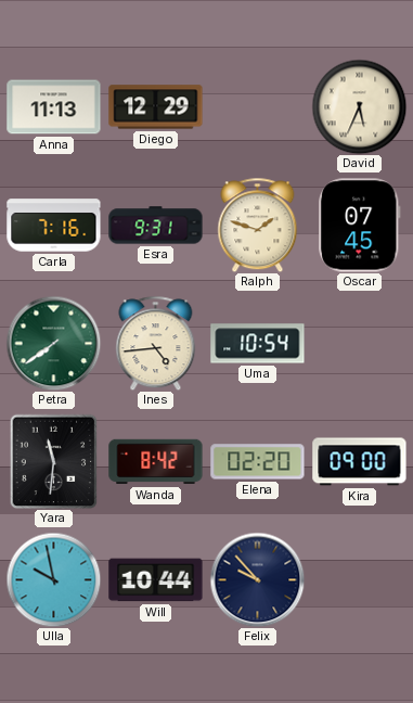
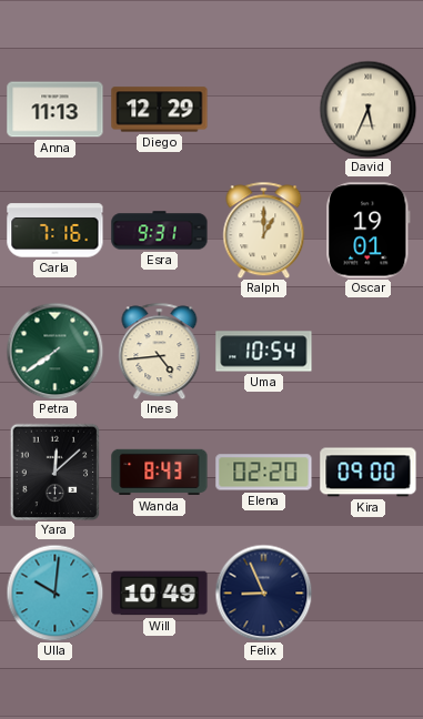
Ralph: 1:48 -> 1:00 (264, 230)
Oscar: 07:45 -> 19:01 (369, 231)
Yara: 11:31 -> 12:08 (56, 472)
Wanda: 8:42 -> 8:43 (160, 473)
Ulla: 9:58 -> 10:01 (54, 593)
Will: 10:44 -> 10:49 (160, 594)
Felix: 9:53 -> 8:56 (263, 593)
